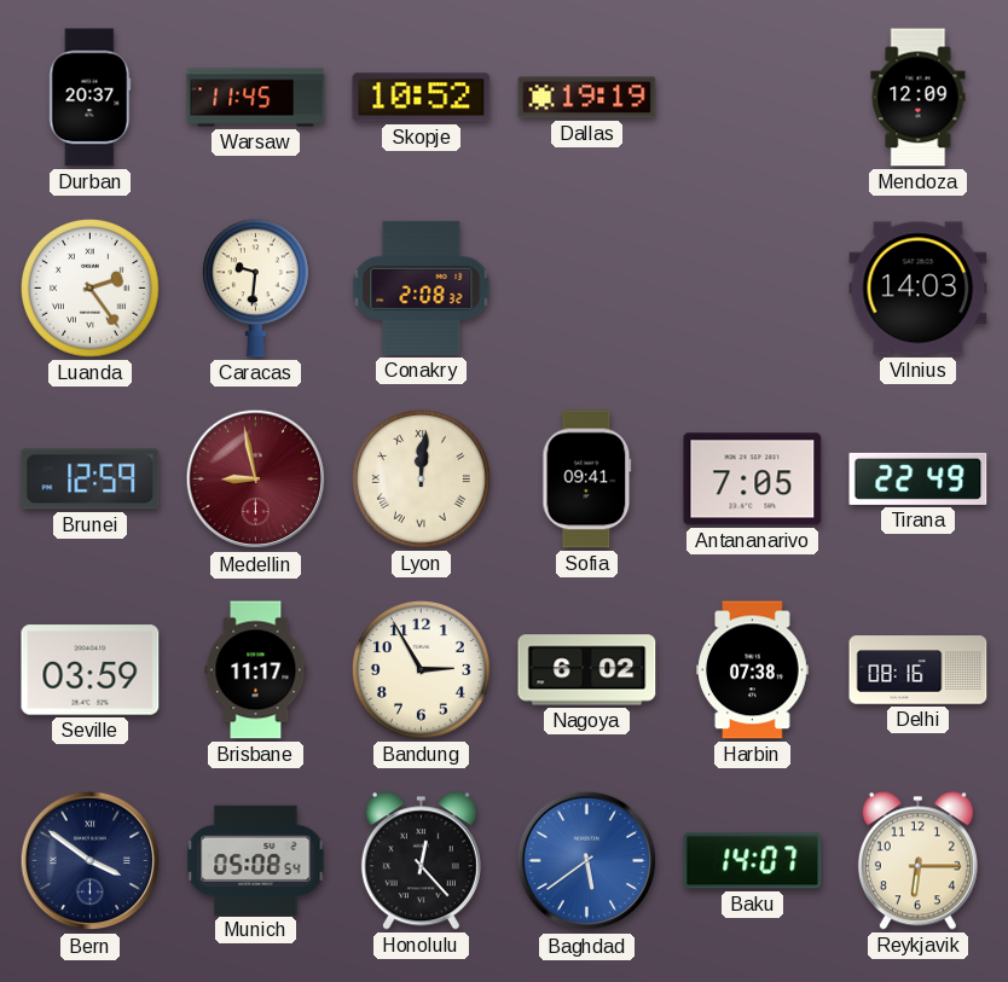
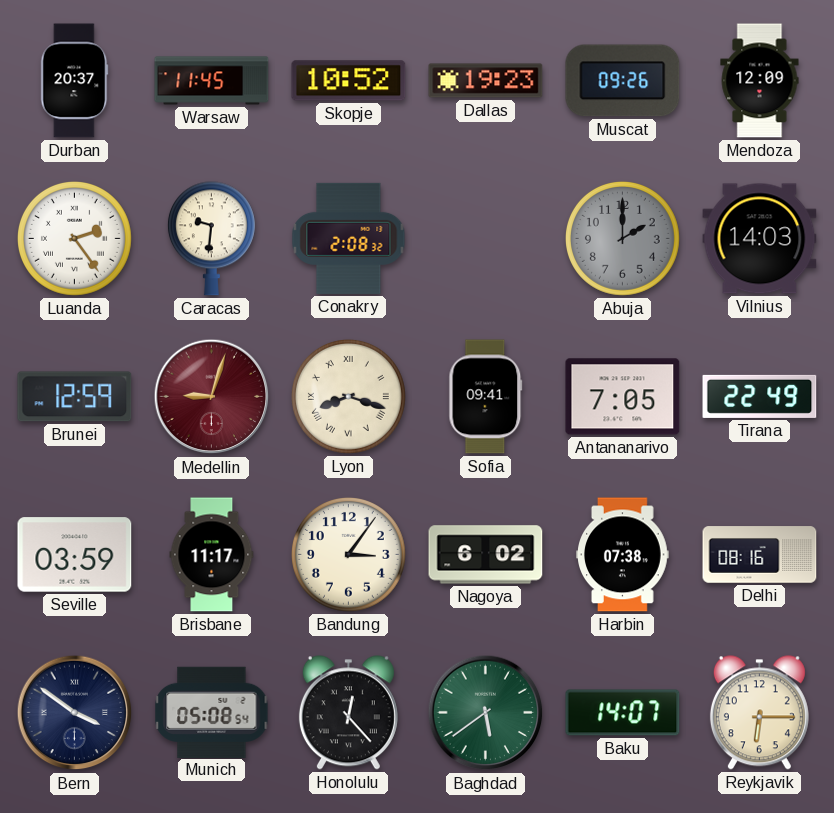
Dallas: 19:19 -> 19:23 (486, 81)
Muscat: none -> 09:26 (623, 81)
Abuja: none -> 2:00 (622, 238)
Medellin: 8:58 -> 9:03 (212, 397)
Lyon: 12:01 -> 8:18 (348, 396)
Bandung: 2:55 -> 3:06 (348, 554)
Baghdad dial: blue -> green (486, 713)
